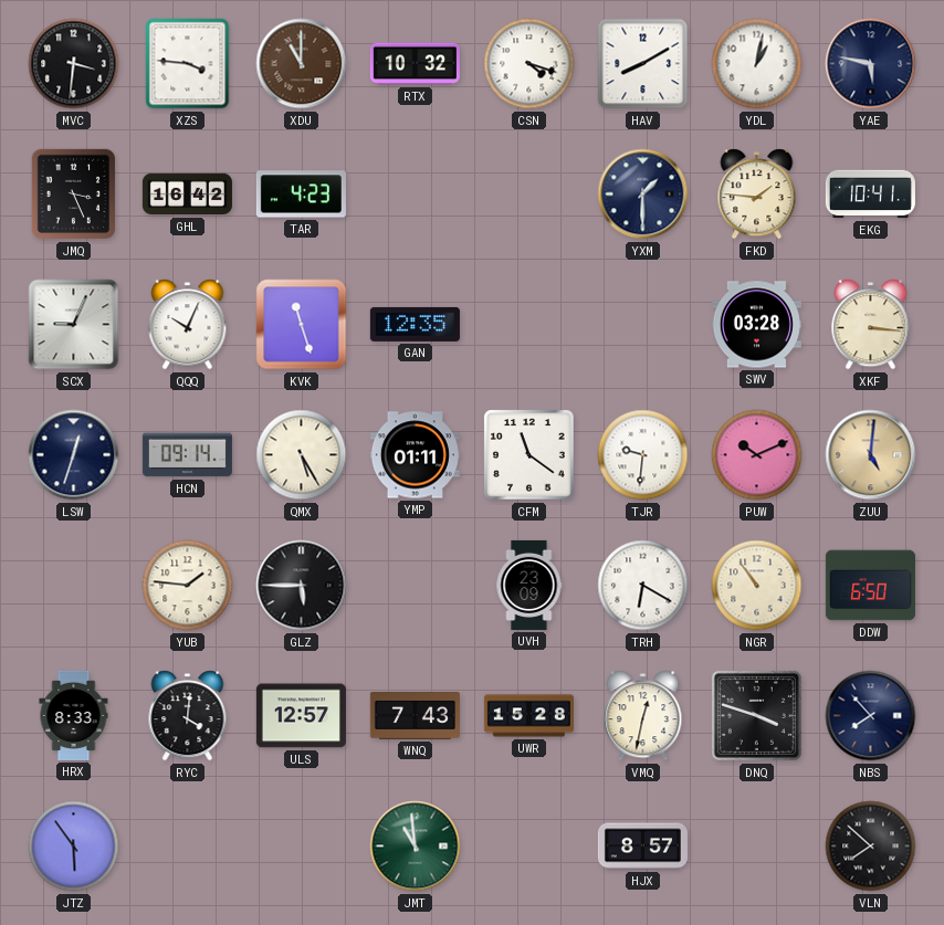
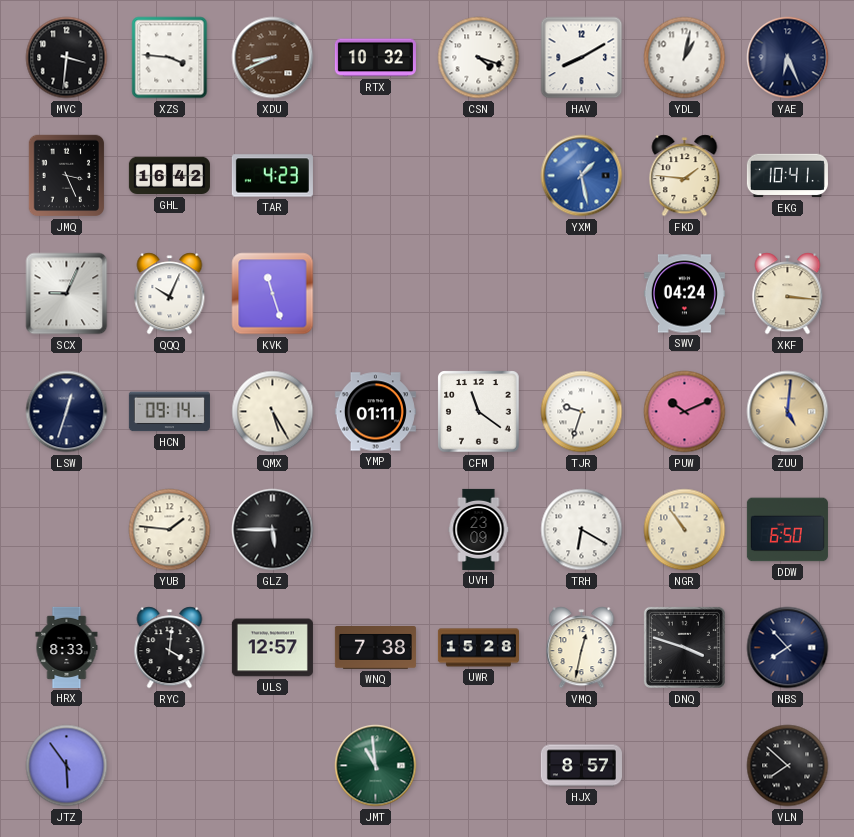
XDU: 11:00 -> 8:41 (273, 58)
YAE: 5:47 -> 6:26 (788, 58)
YXM: 1:30 -> 1:28 (582, 176)
YXM dial: navy -> blue (582, 176)
GAN: 12:35 -> none (415, 324)
SWV: 03:28 -> 04:24 (684, 294)
TJR: 9:31 -> 9:33 (582, 412)
WNQ: 7:43 -> 7:38 (375, 648)
